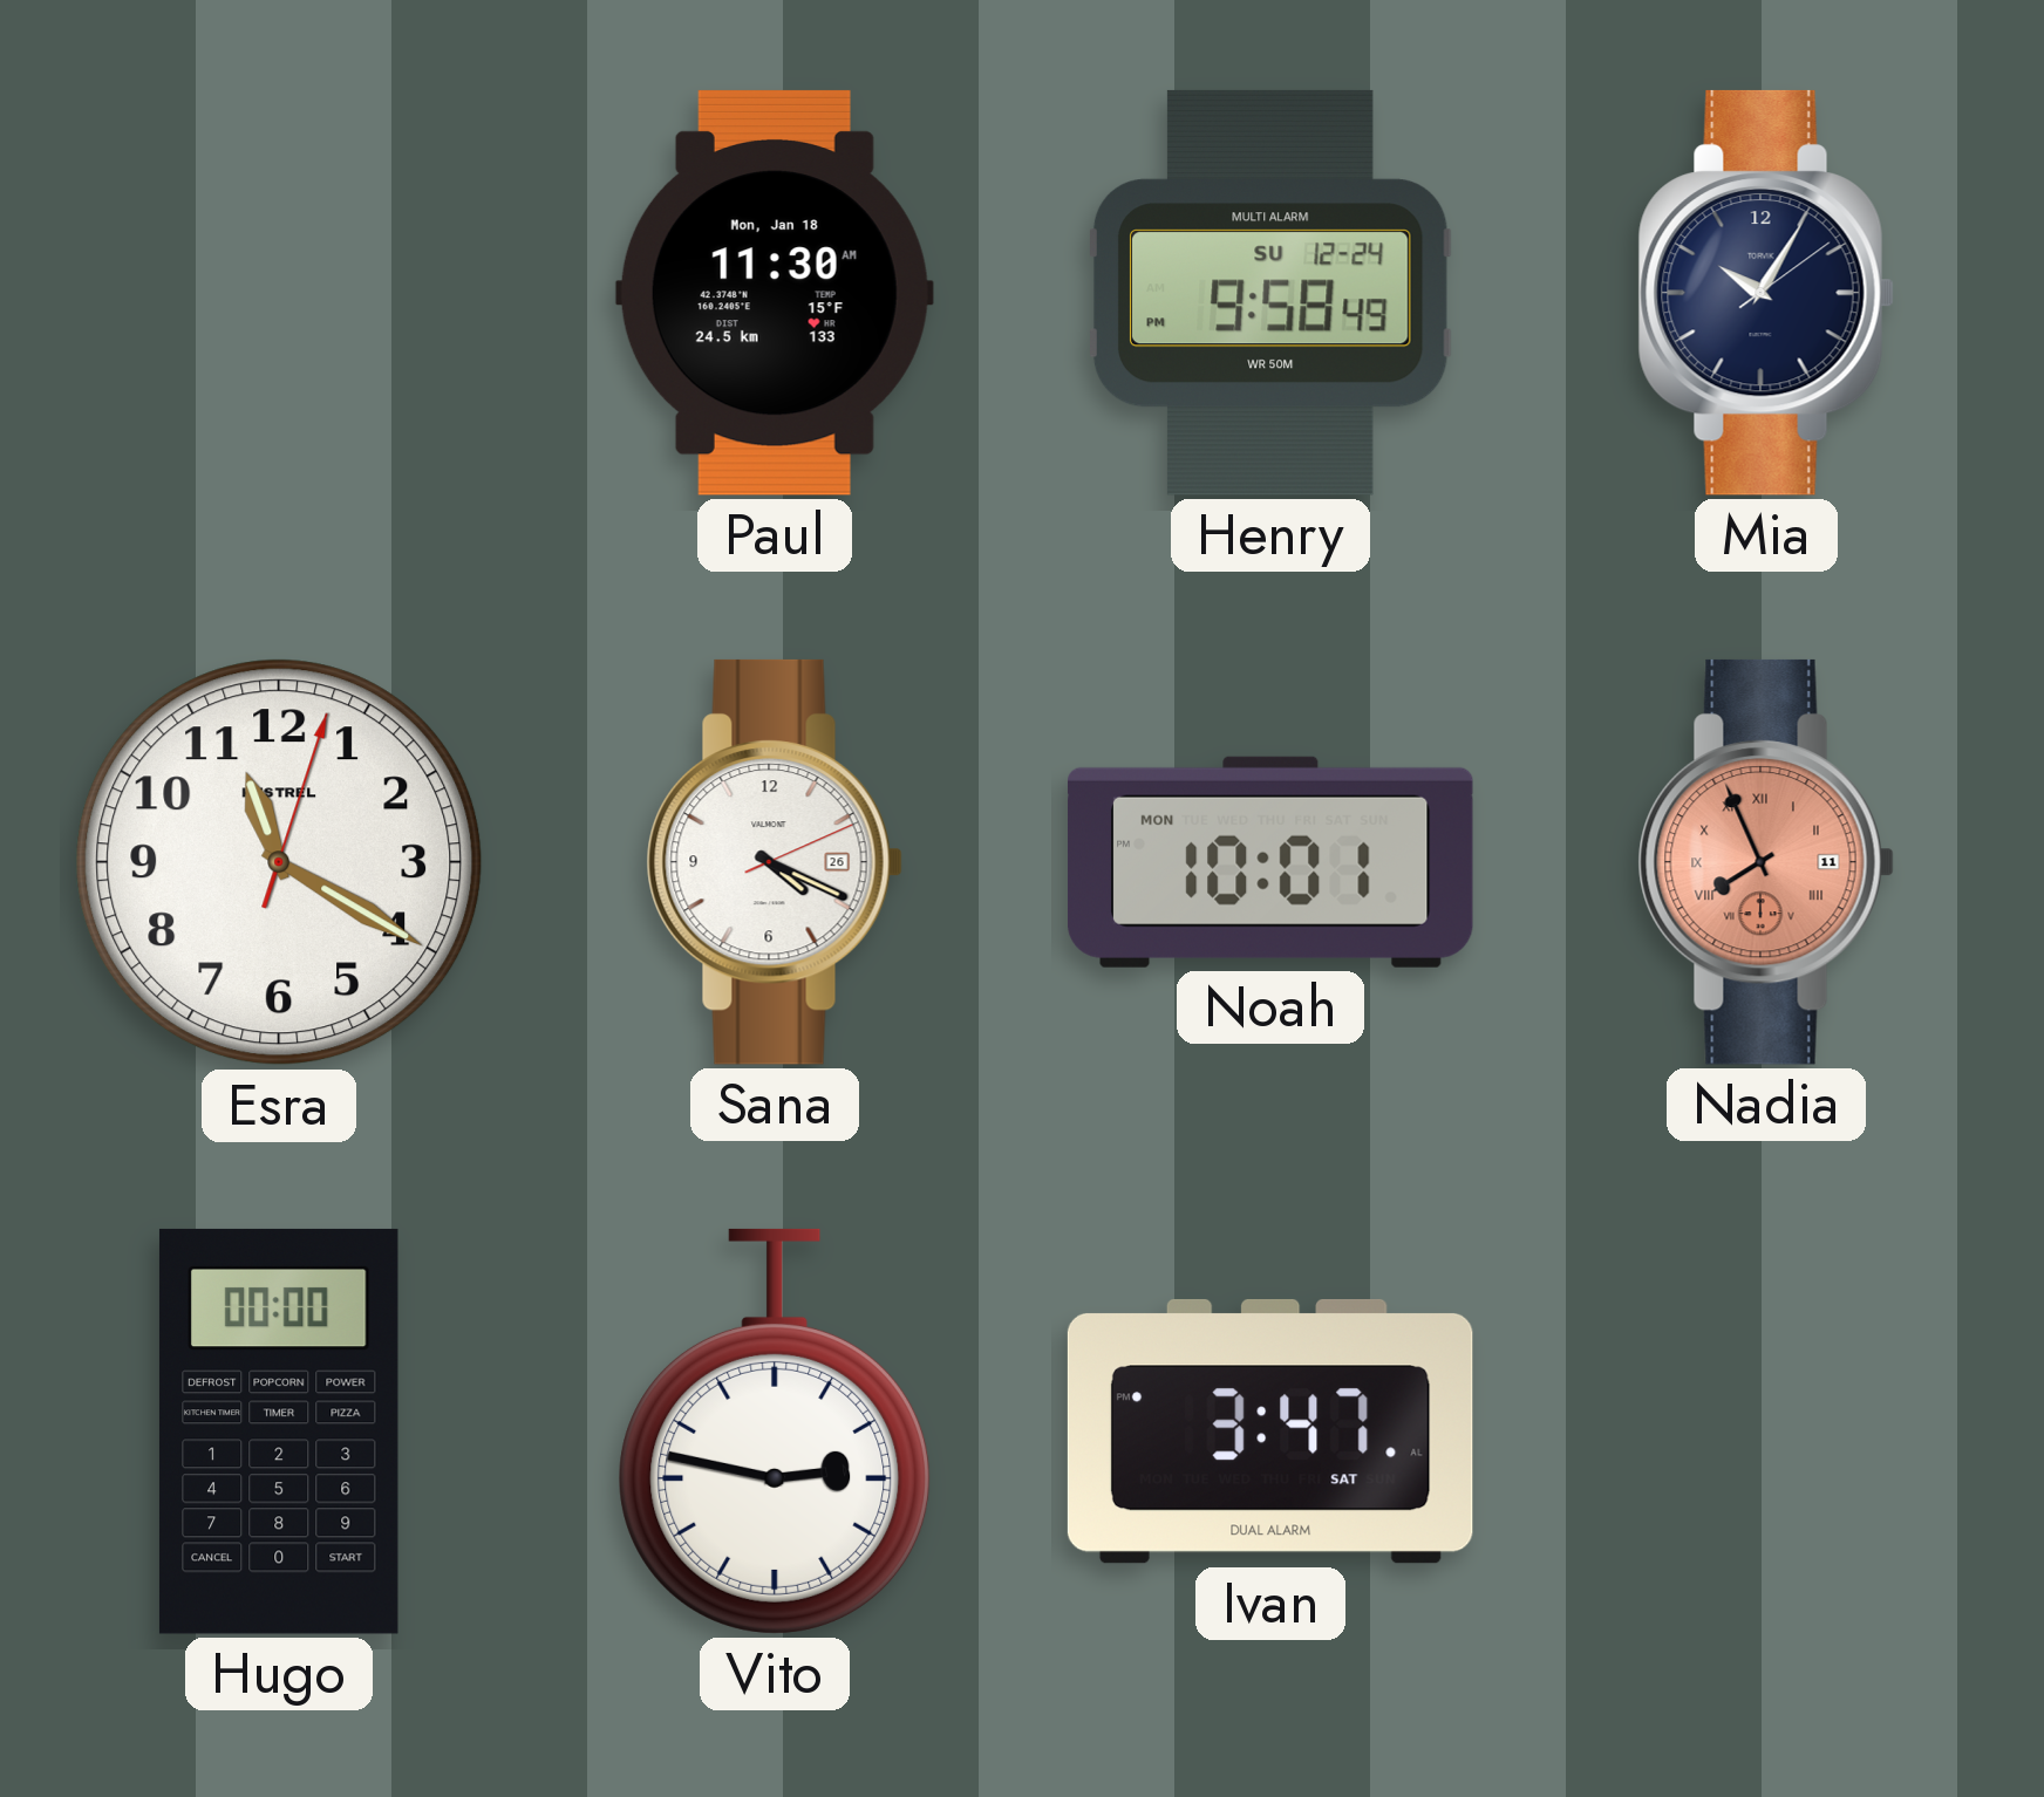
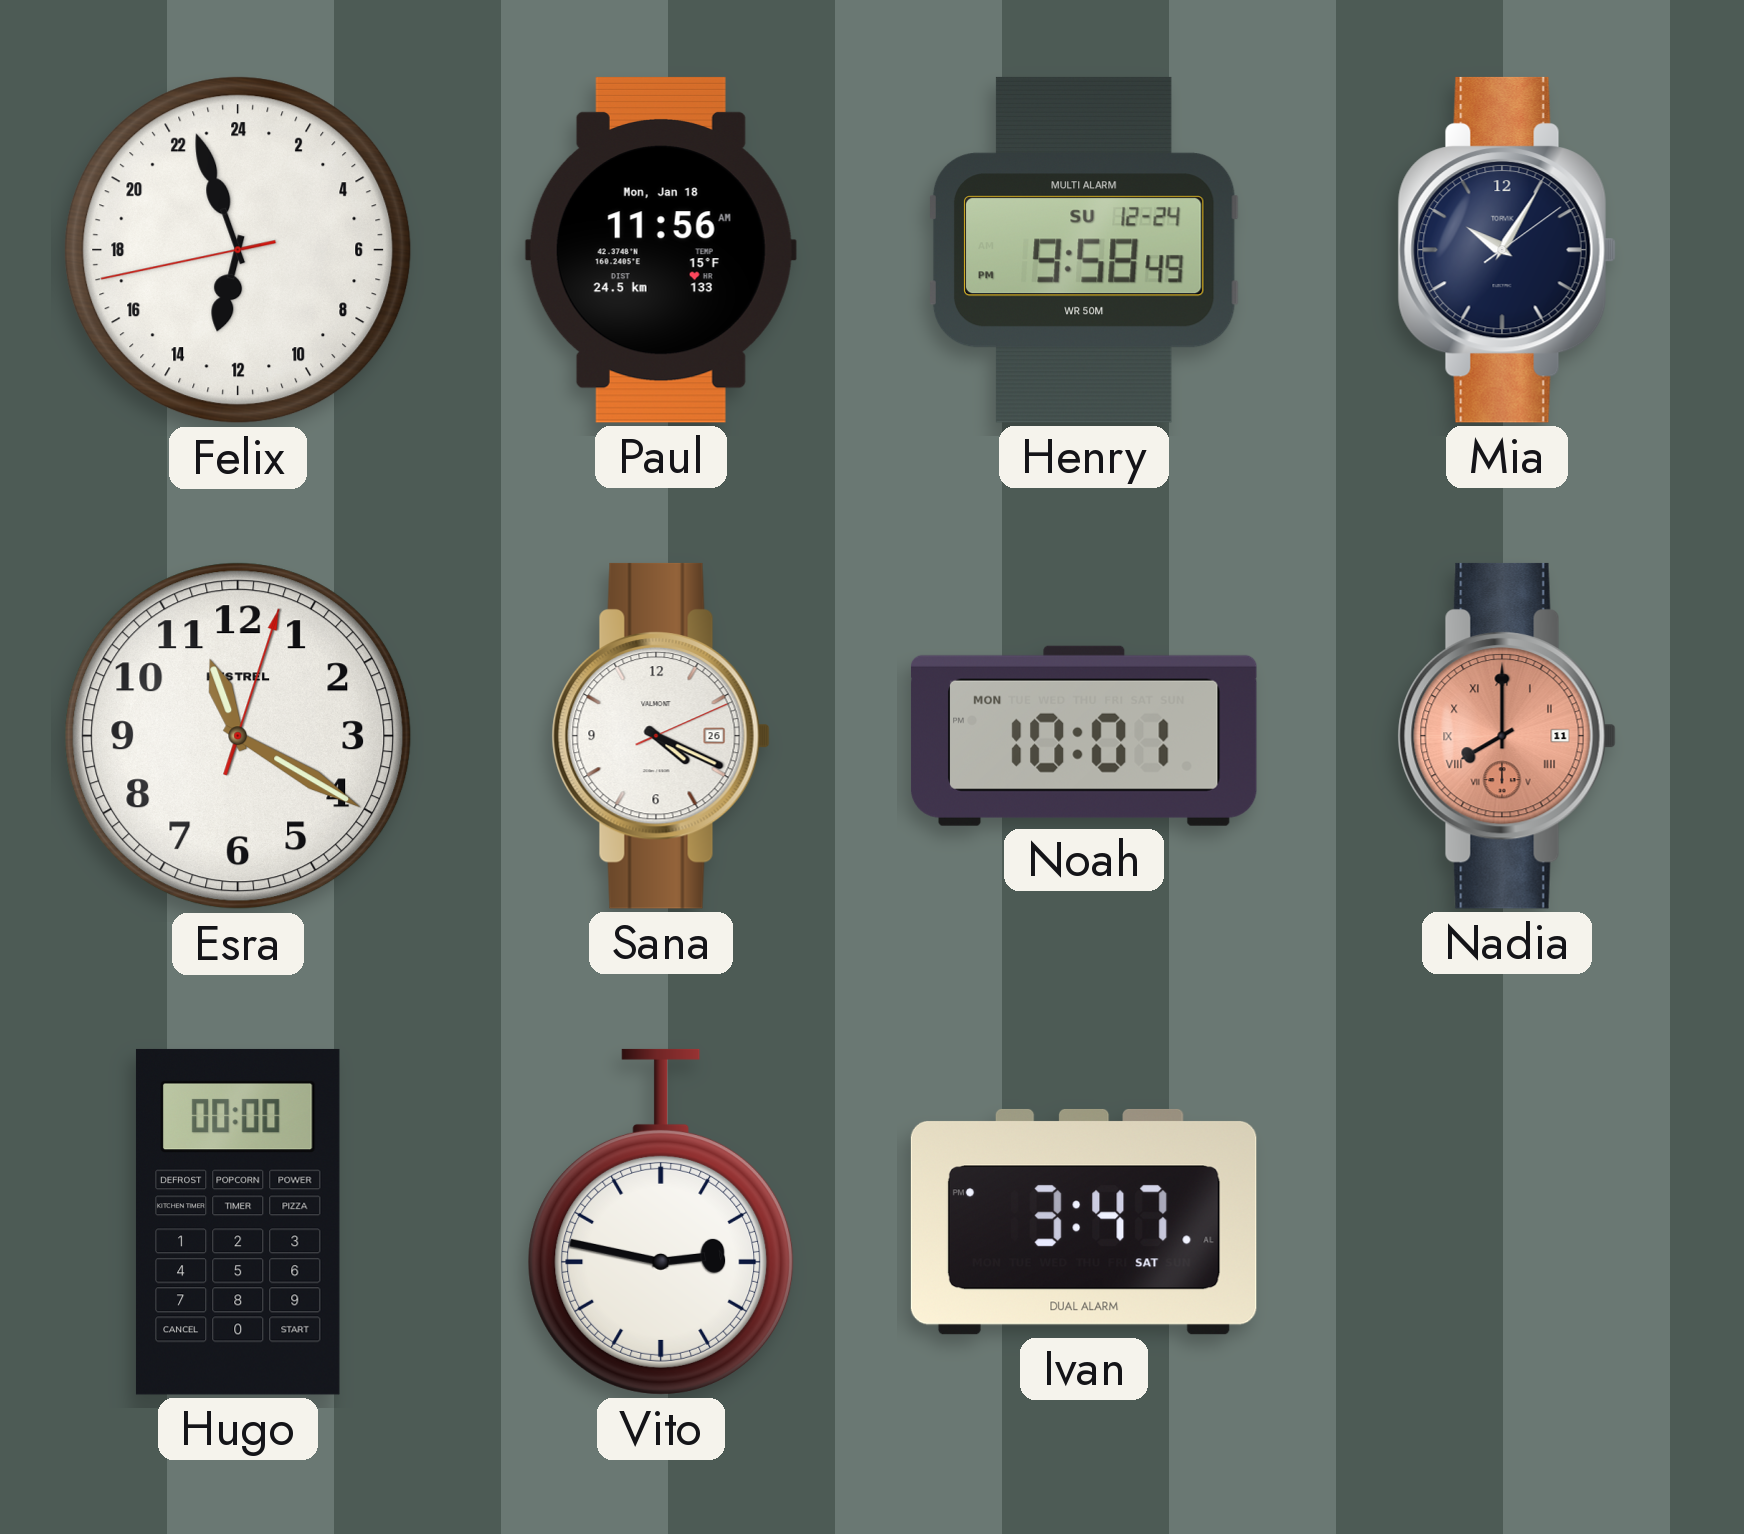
Felix: none -> 12:56 (238, 250)
Paul: 11:30 -> 11:56 (661, 250)
Nadia: 7:56 -> 8:00 (1507, 736)
